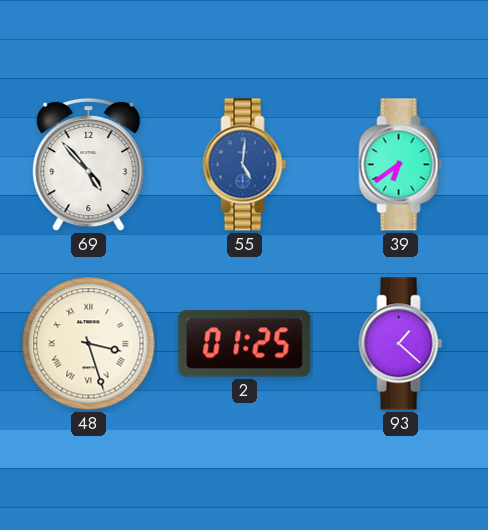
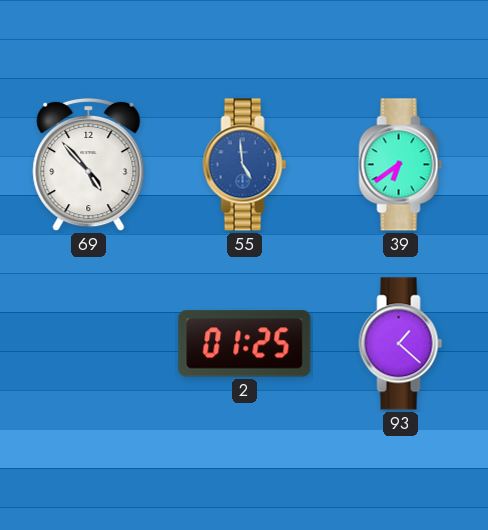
55: 5:01 -> 4:59 (245, 165)
48: 3:27 -> none (89, 344)
